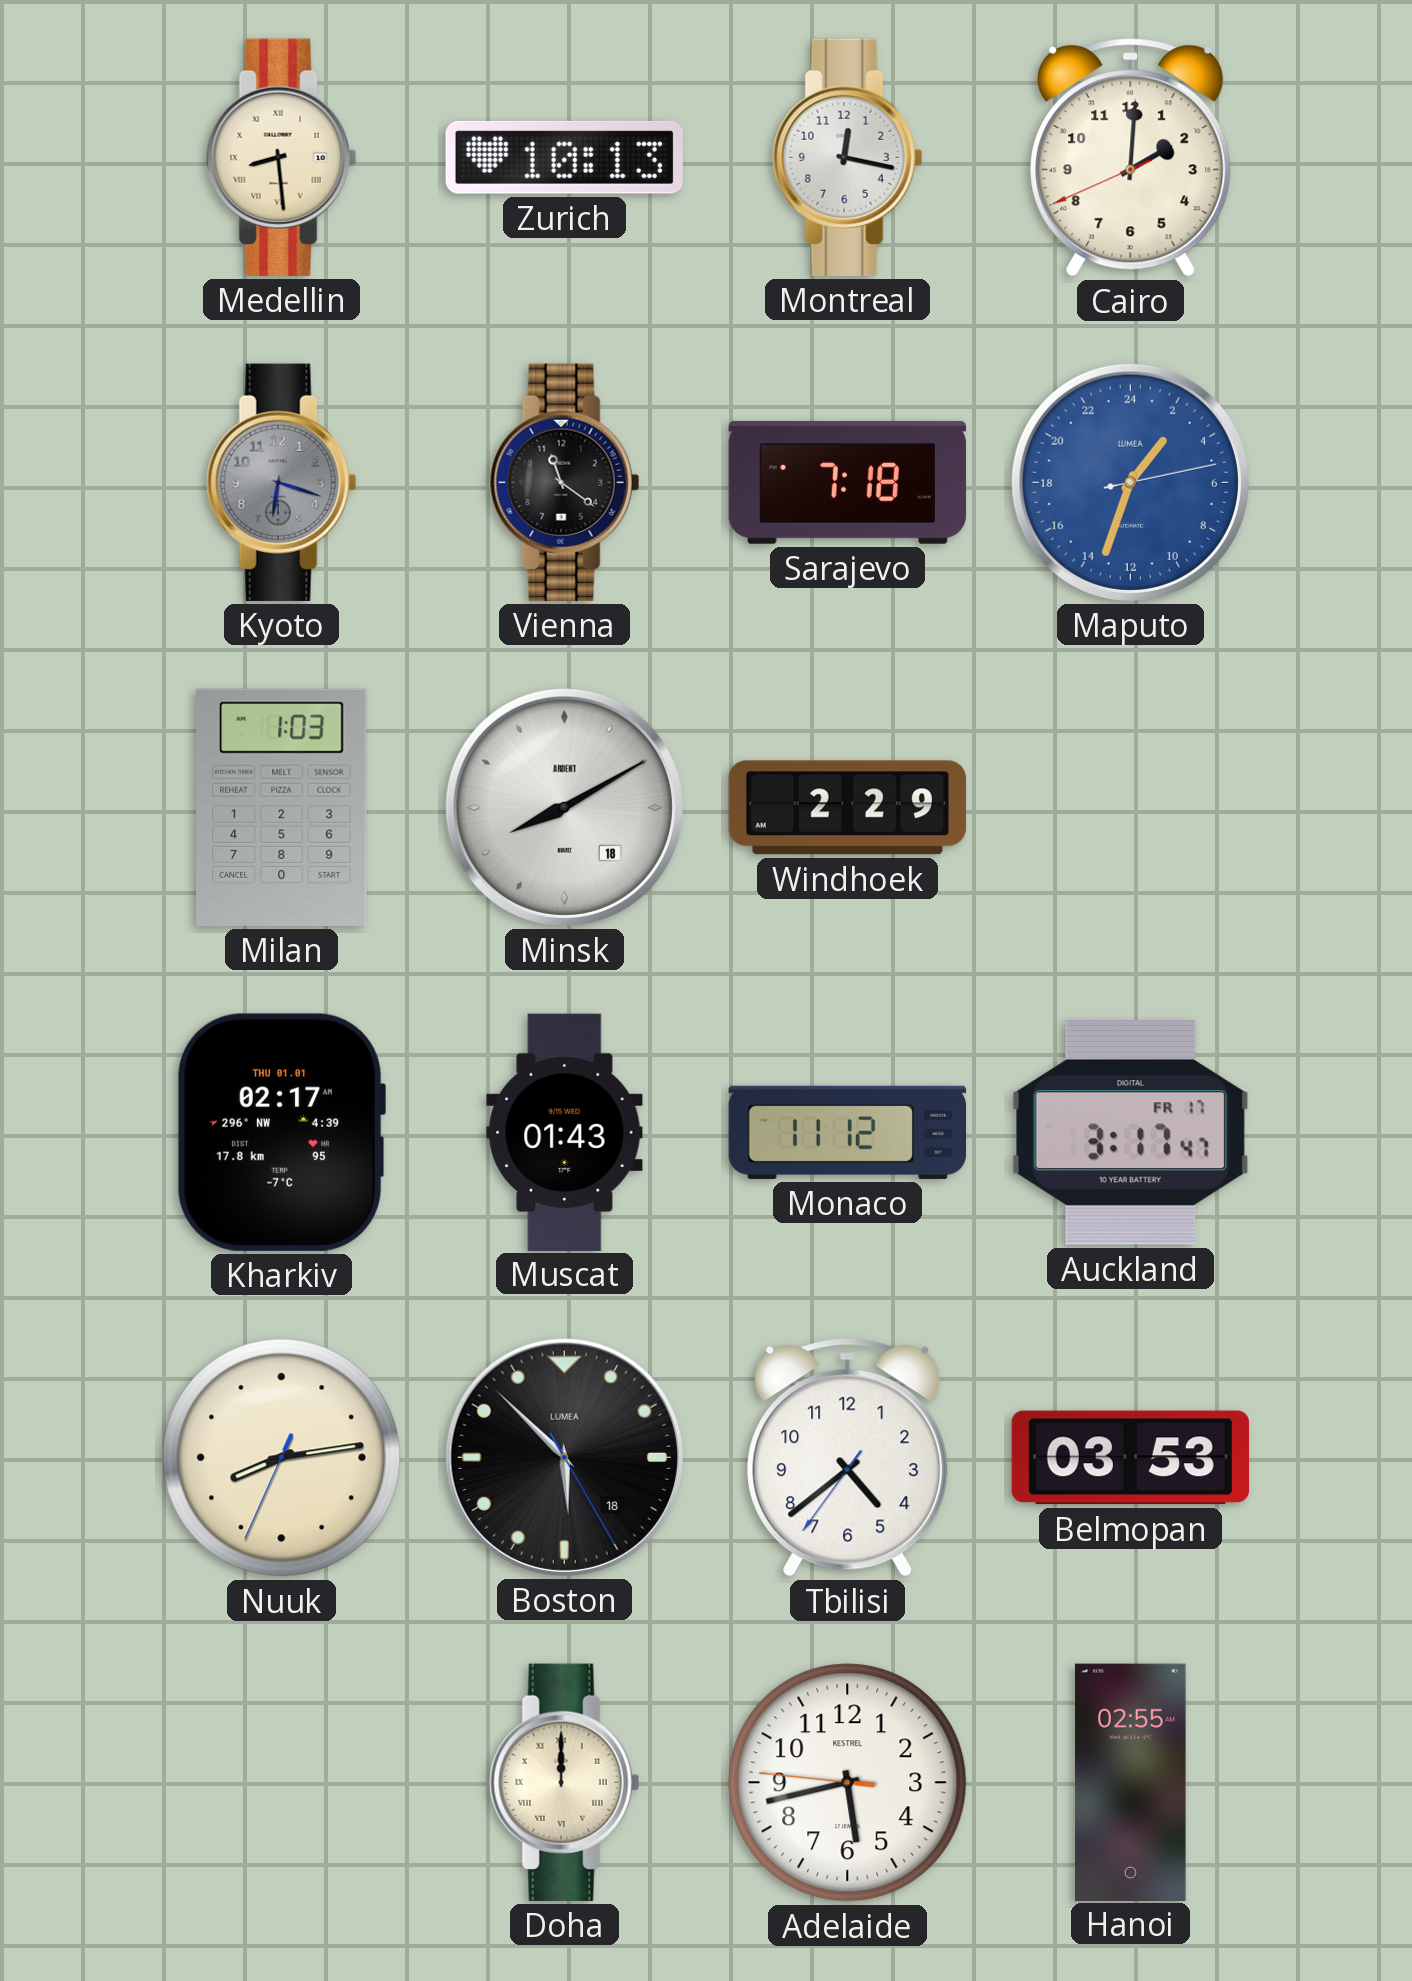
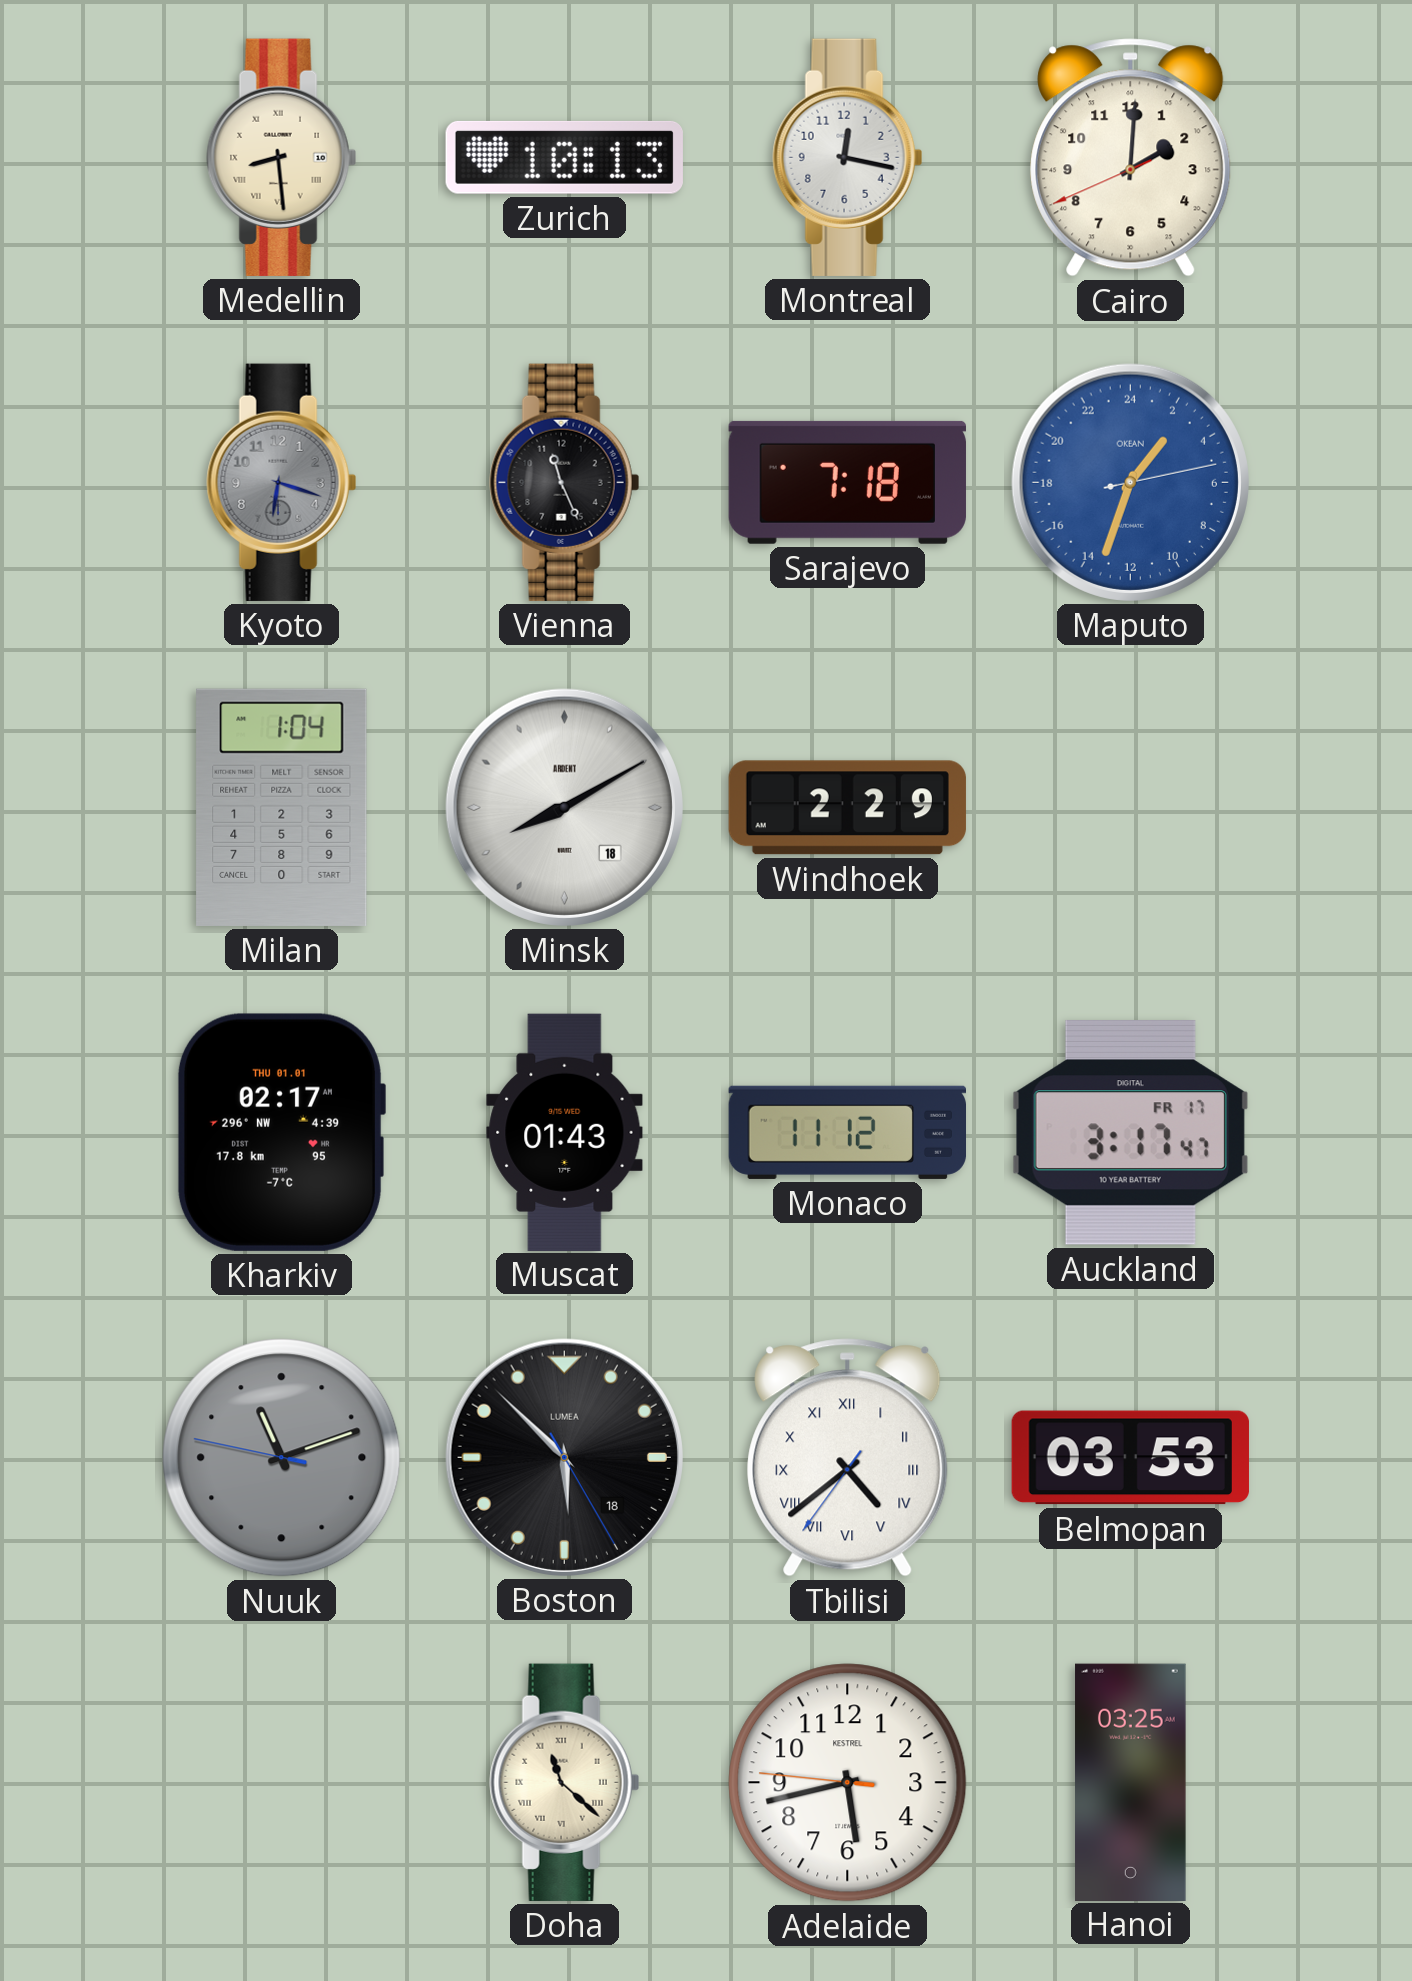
Vienna: 11:21 -> 11:26 (565, 482)
Maputo brand: LUMEA -> OKEAN (1130, 482)
Milan: 1:03 -> 1:04 (282, 807)
Nuuk: 8:13 -> 11:11 (282, 1458)
Nuuk dial: cream -> grey (282, 1458)
Tbilisi numerals: Arabic -> Roman (848, 1458)
Doha: 12:00 -> 11:22 (565, 1782)
Hanoi: 02:55 -> 03:25 (1131, 1782)
